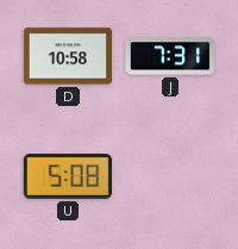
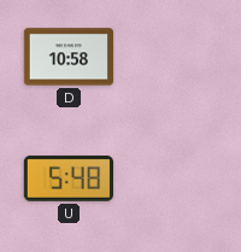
J: 7:31 -> none (170, 56)
U: 5:08 -> 5:48 (67, 178)
